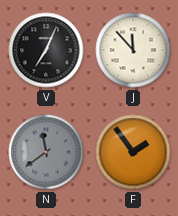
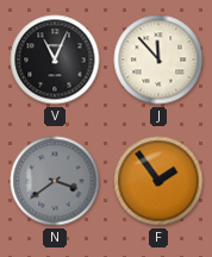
V: 7:04 -> 11:04 (55, 59)
N: 11:39 -> 3:39 (55, 181)
